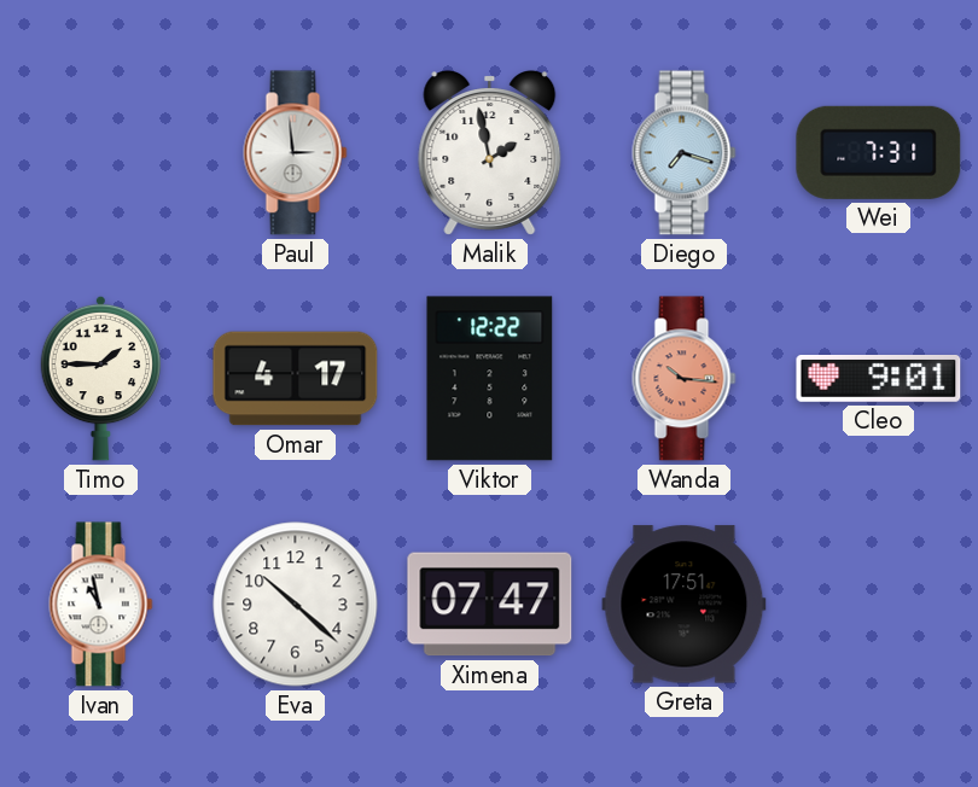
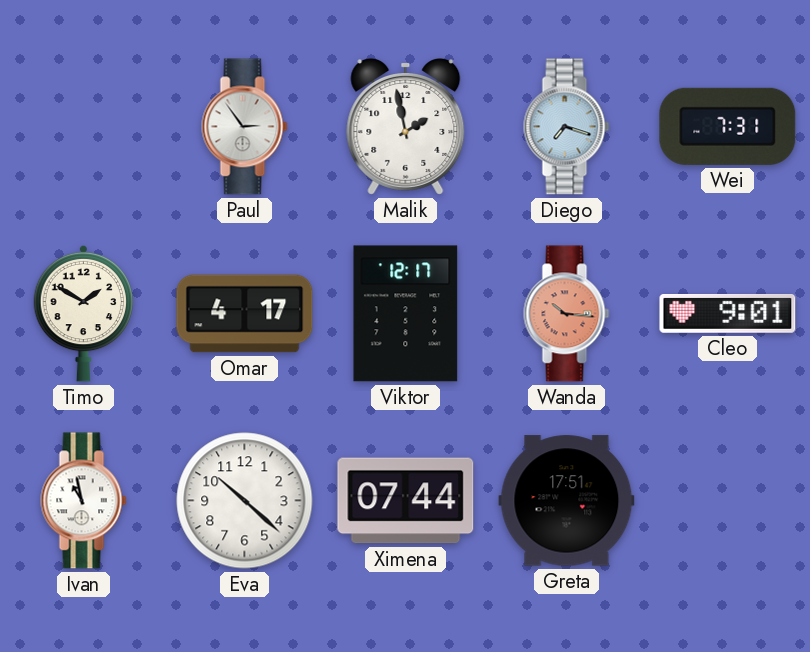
Paul: 2:59 -> 2:54 (245, 127)
Timo: 1:45 -> 1:50 (84, 313)
Viktor: 12:22 -> 12:17 (406, 314)
Ximena: 07:47 -> 07:44 (406, 501)
